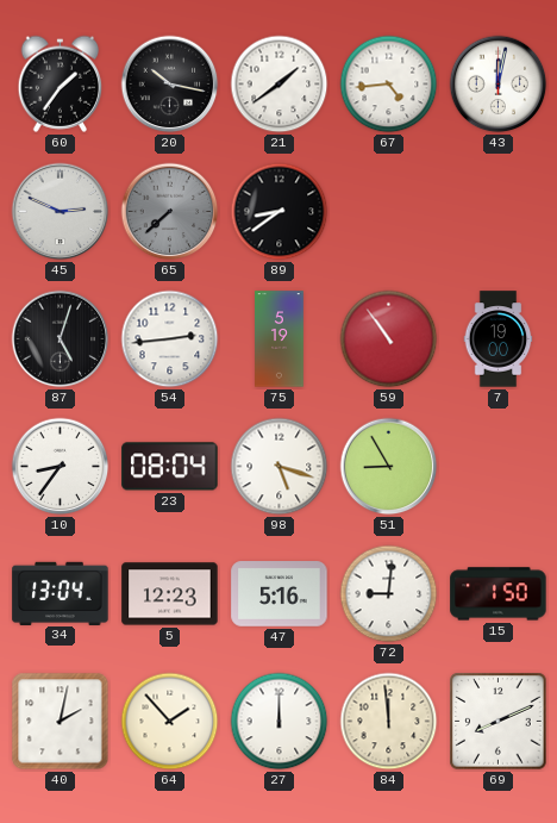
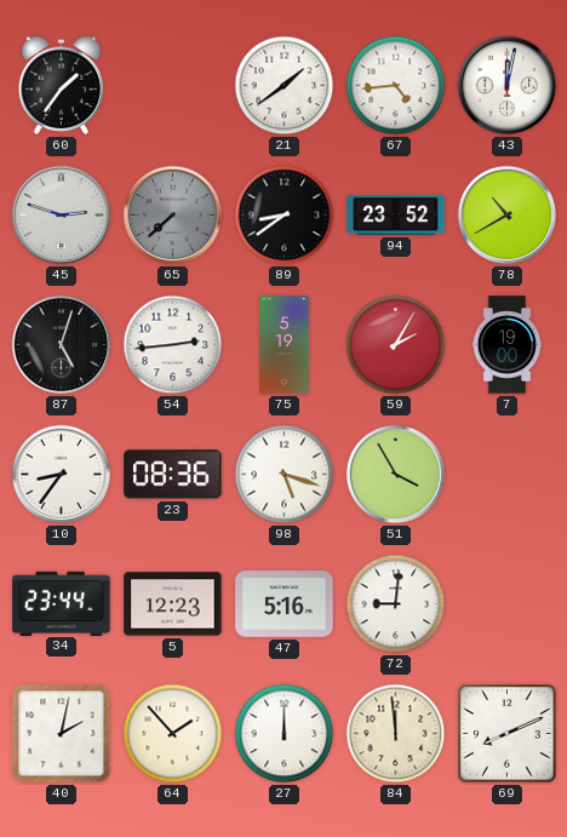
20: 10:17 -> none (170, 85)
45: 2:49 -> 2:48 (62, 216)
94: none -> 23:52 (396, 214)
78: none -> 10:40 (508, 216)
59: 10:54 -> 2:05 (396, 345)
23: 08:04 -> 08:36 (173, 475)
51: 8:55 -> 3:55 (396, 475)
34: 13:04 -> 23:44 (62, 603)
15: 1:50 -> none (499, 594)
